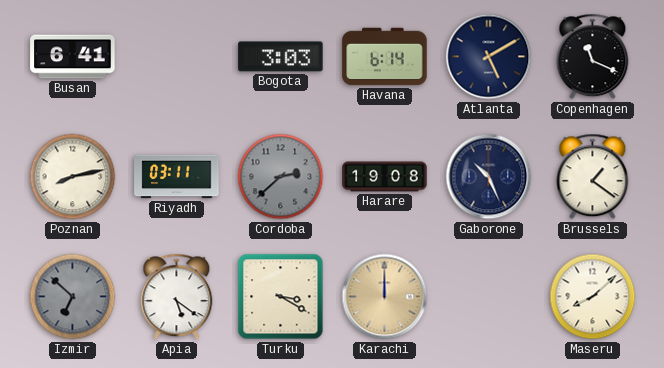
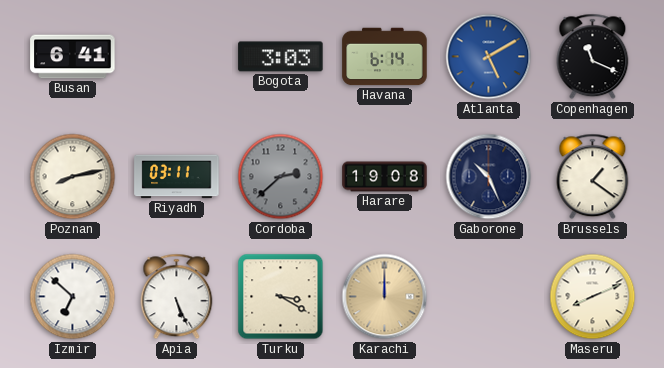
Atlanta dial: navy -> blue (489, 57)
Izmir dial: grey -> white (73, 297)
Apia: 5:21 -> 5:26 (177, 297)
Maseru: 8:08 -> 8:11 (593, 297)
